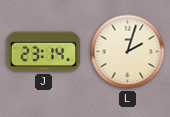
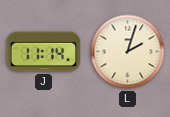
J: 23:14 -> 11:14 (44, 52)
